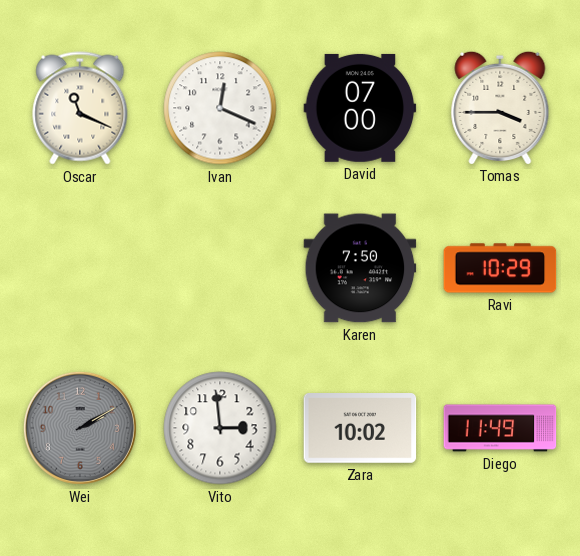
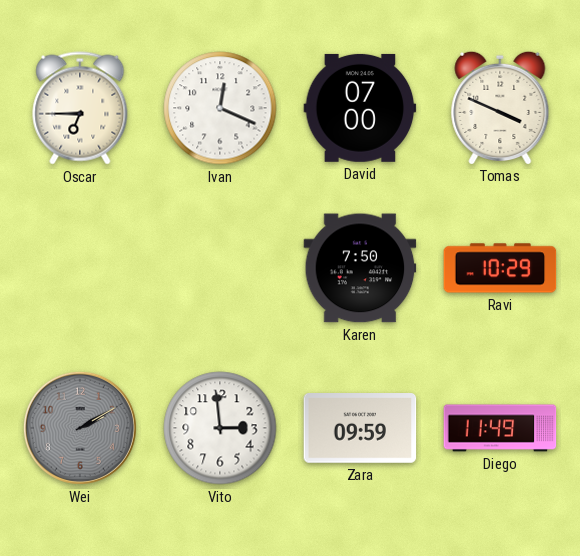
Oscar: 11:19 -> 6:45 (80, 108)
Tomas: 3:45 -> 3:49 (500, 107)
Zara: 10:02 -> 09:59 (360, 429)
